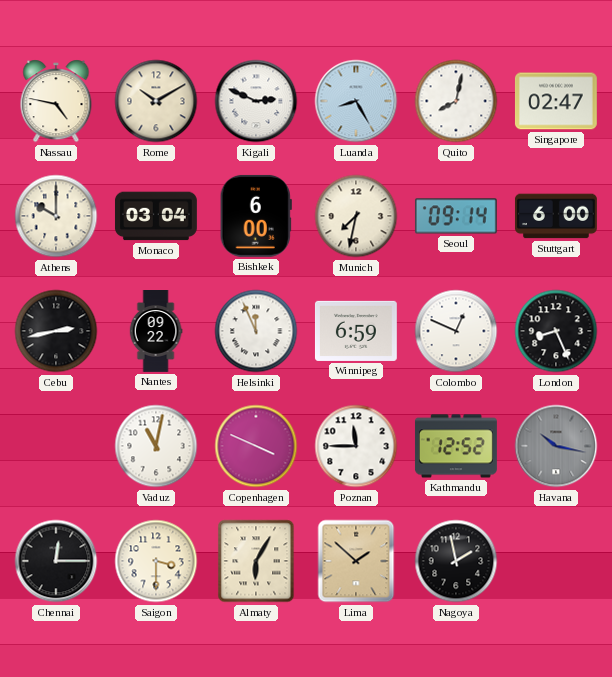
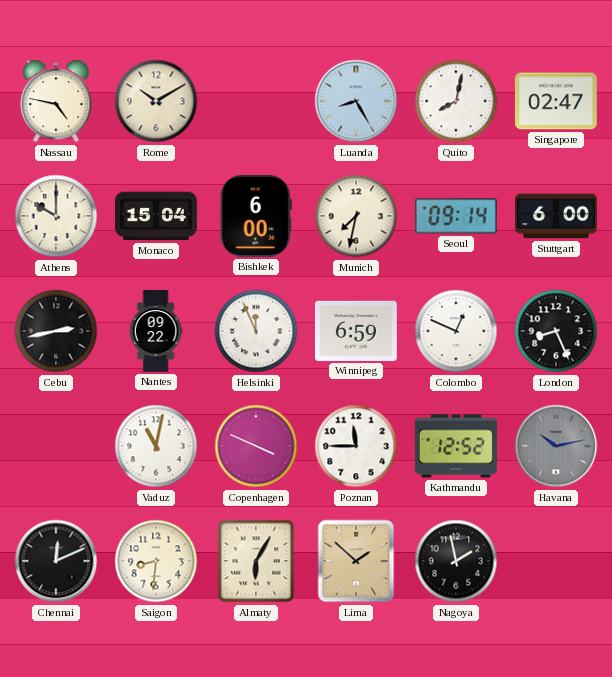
Kigali: 2:49 -> none (256, 101)
Monaco: 03:04 -> 15:04 (156, 216)
Havana: 10:17 -> 10:13 (556, 446)
Chennai: 12:15 -> 12:11 (56, 561)
Saigon: 3:30 -> 8:31 (156, 561)
